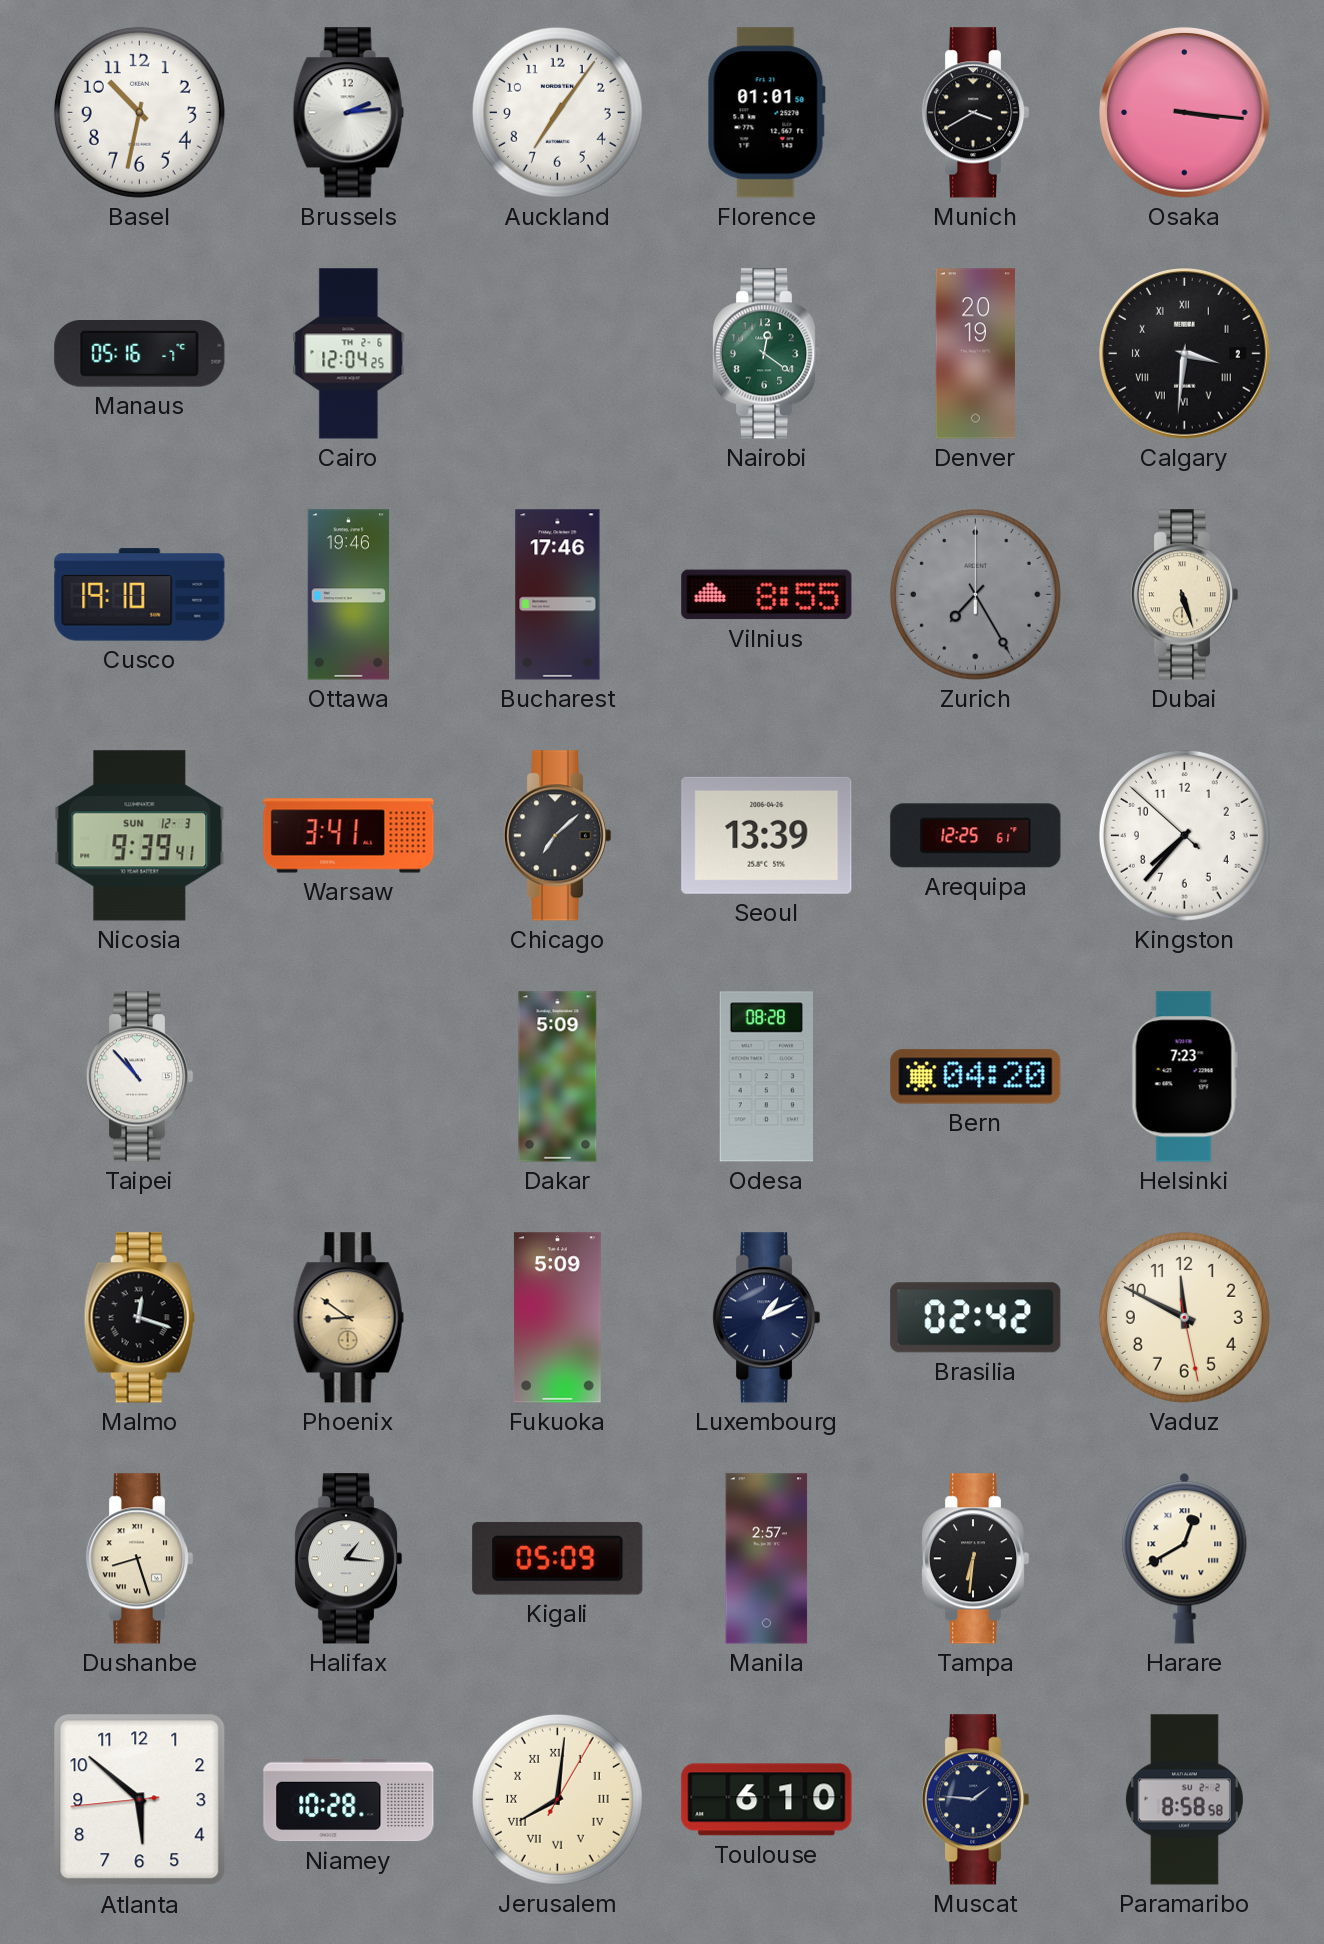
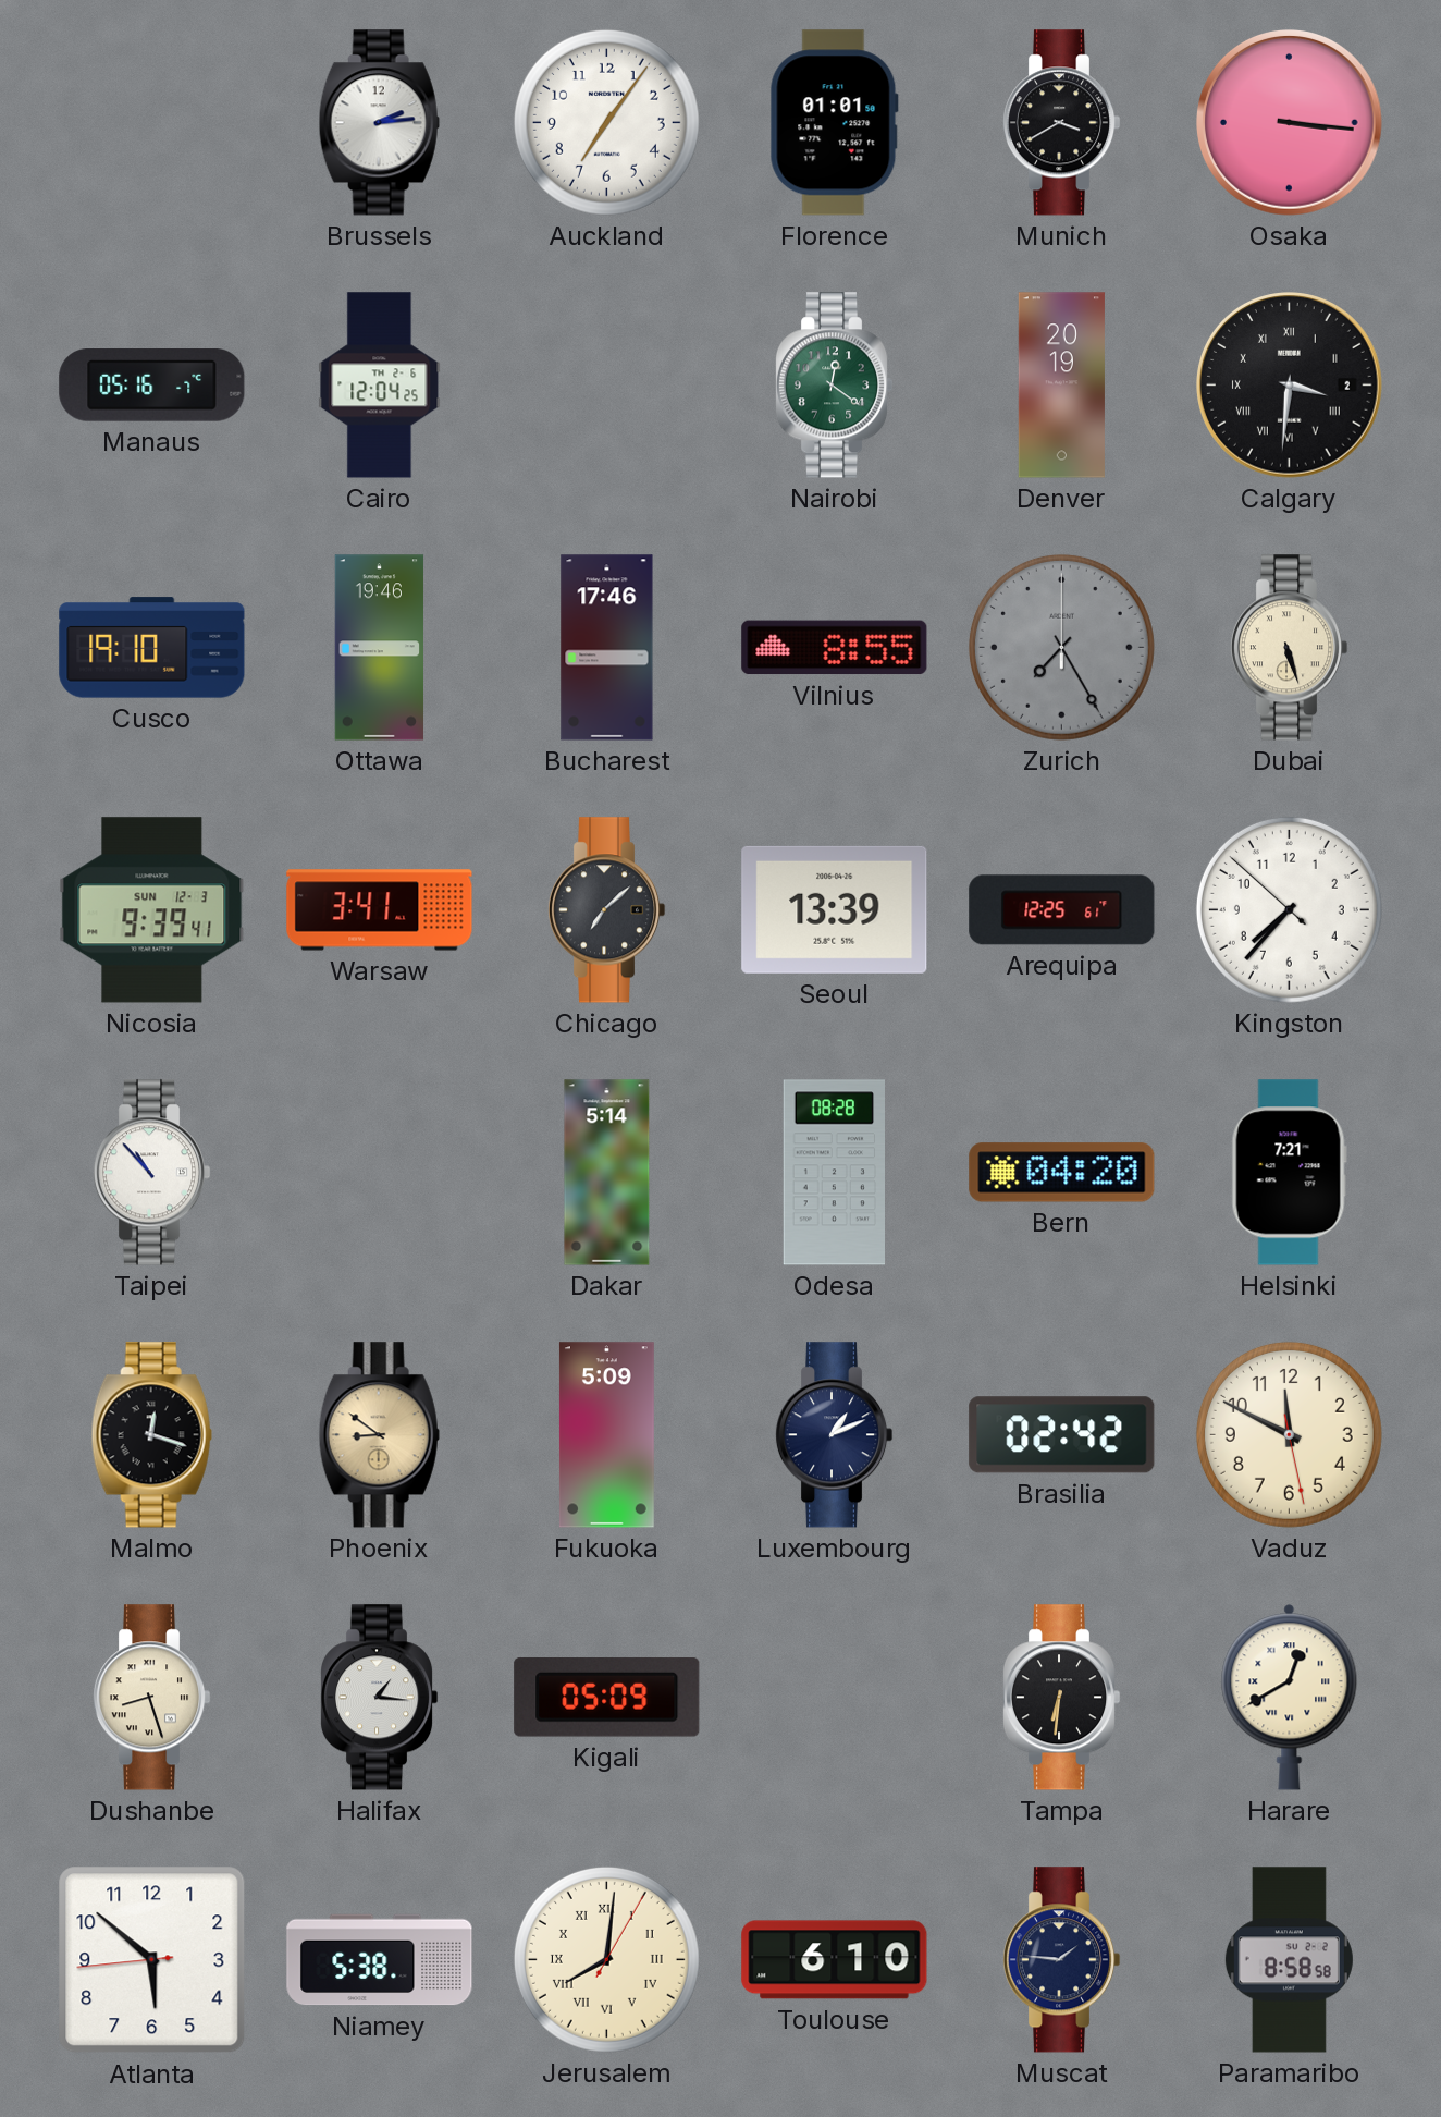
Basel: 10:32 -> none (139, 112)
Dakar: 5:09 -> 5:14 (607, 1173)
Helsinki: 7:23 -> 7:21 (1289, 1173)
Manila: 2:57 -> none (767, 1559)
Niamey: 10:28 -> 5:38 (380, 1960)
